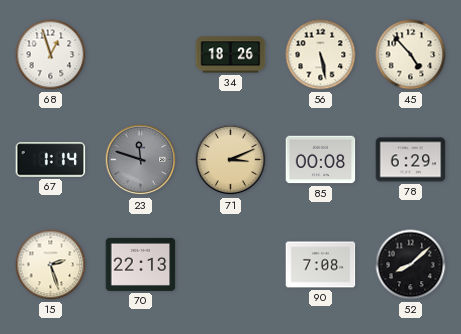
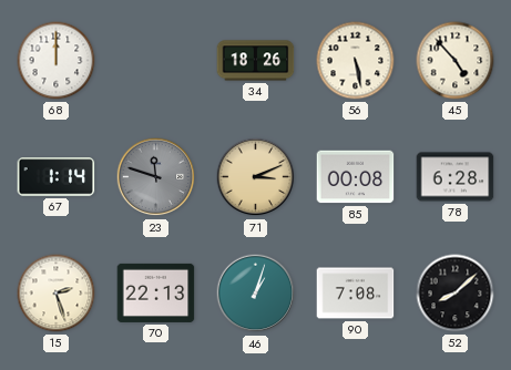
68: 12:57 -> 12:00 (57, 61)
78: 6:29 -> 6:28 (456, 177)
46: none -> 1:03 (256, 294)
